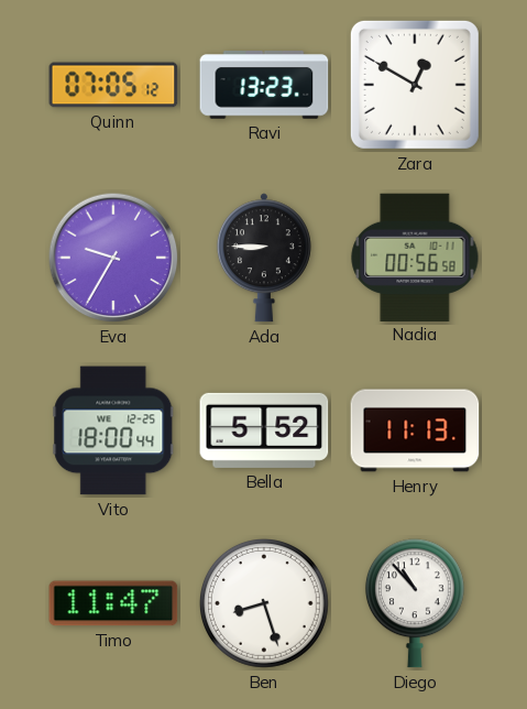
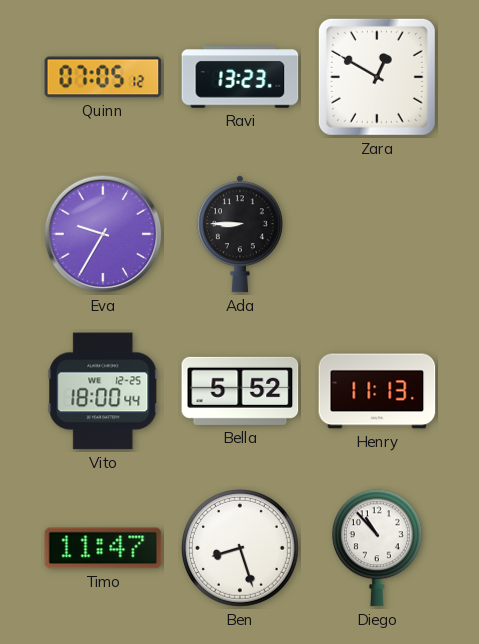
Nadia: 00:56 -> none (415, 257)
